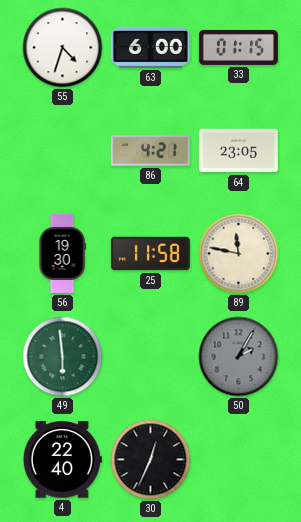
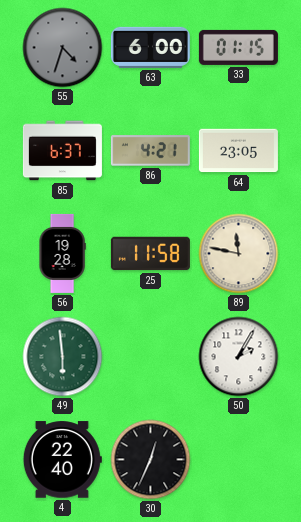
55 dial: white -> grey (63, 48)
85: none -> 6:37 (62, 151)
56: 19:30 -> 19:28 (62, 253)
50 dial: grey -> white (239, 357)
